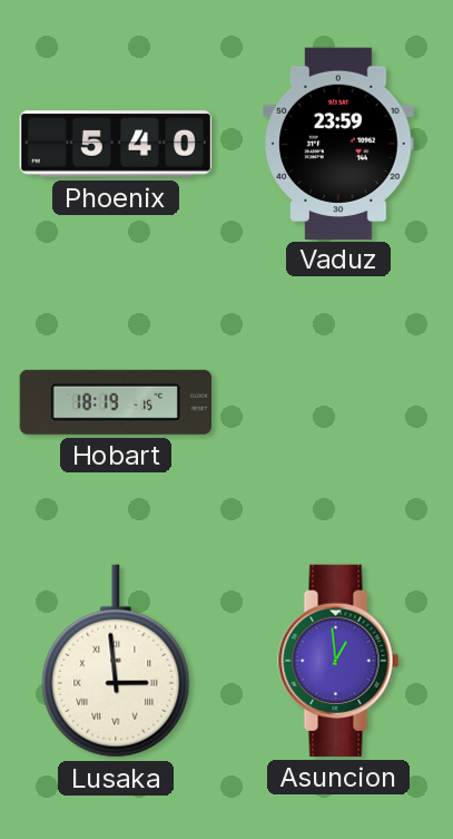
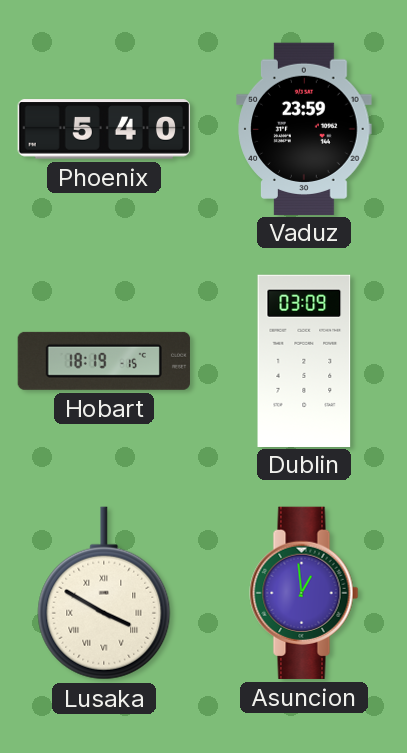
Dublin: none -> 03:09 (304, 360)
Lusaka: 2:59 -> 3:50 (104, 593)
